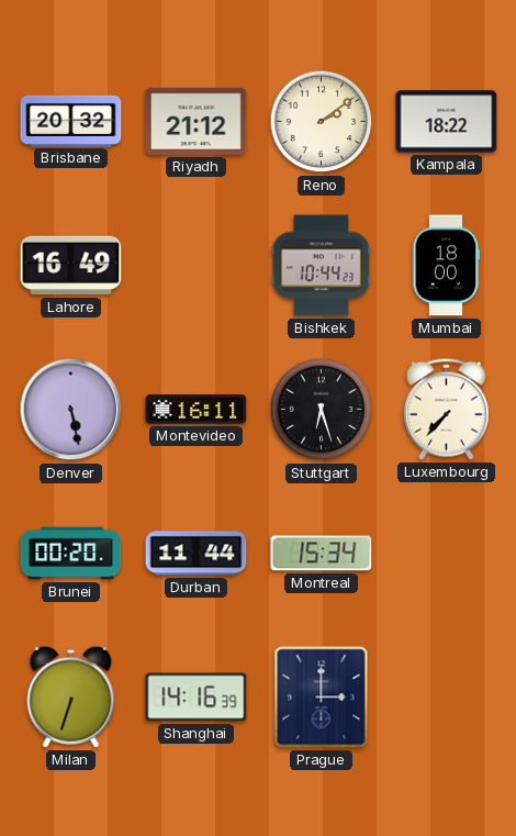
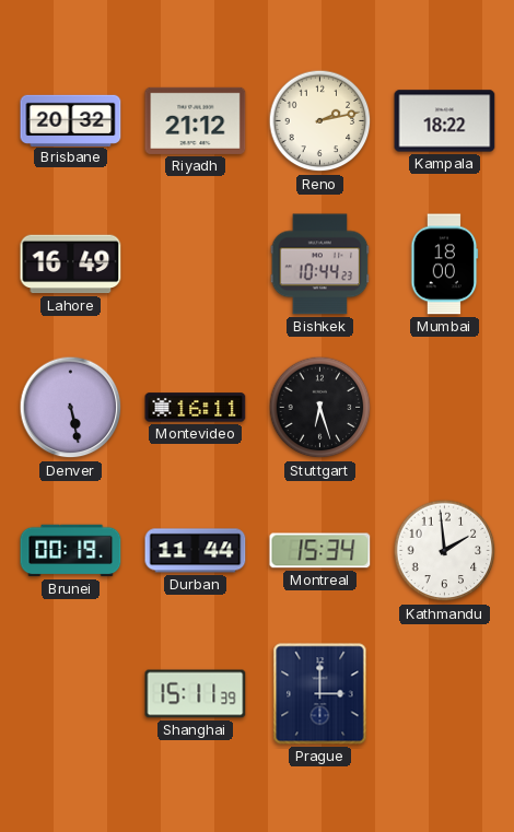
Reno: 2:09 -> 2:13 (320, 121)
Luxembourg: 7:37 -> none (446, 409)
Brunei: 00:20 -> 00:19 (71, 551)
Kathmandu: none -> 1:59 (445, 551)
Milan: 6:33 -> none (71, 696)
Shanghai: 14:16 -> 15:11 (196, 694)
